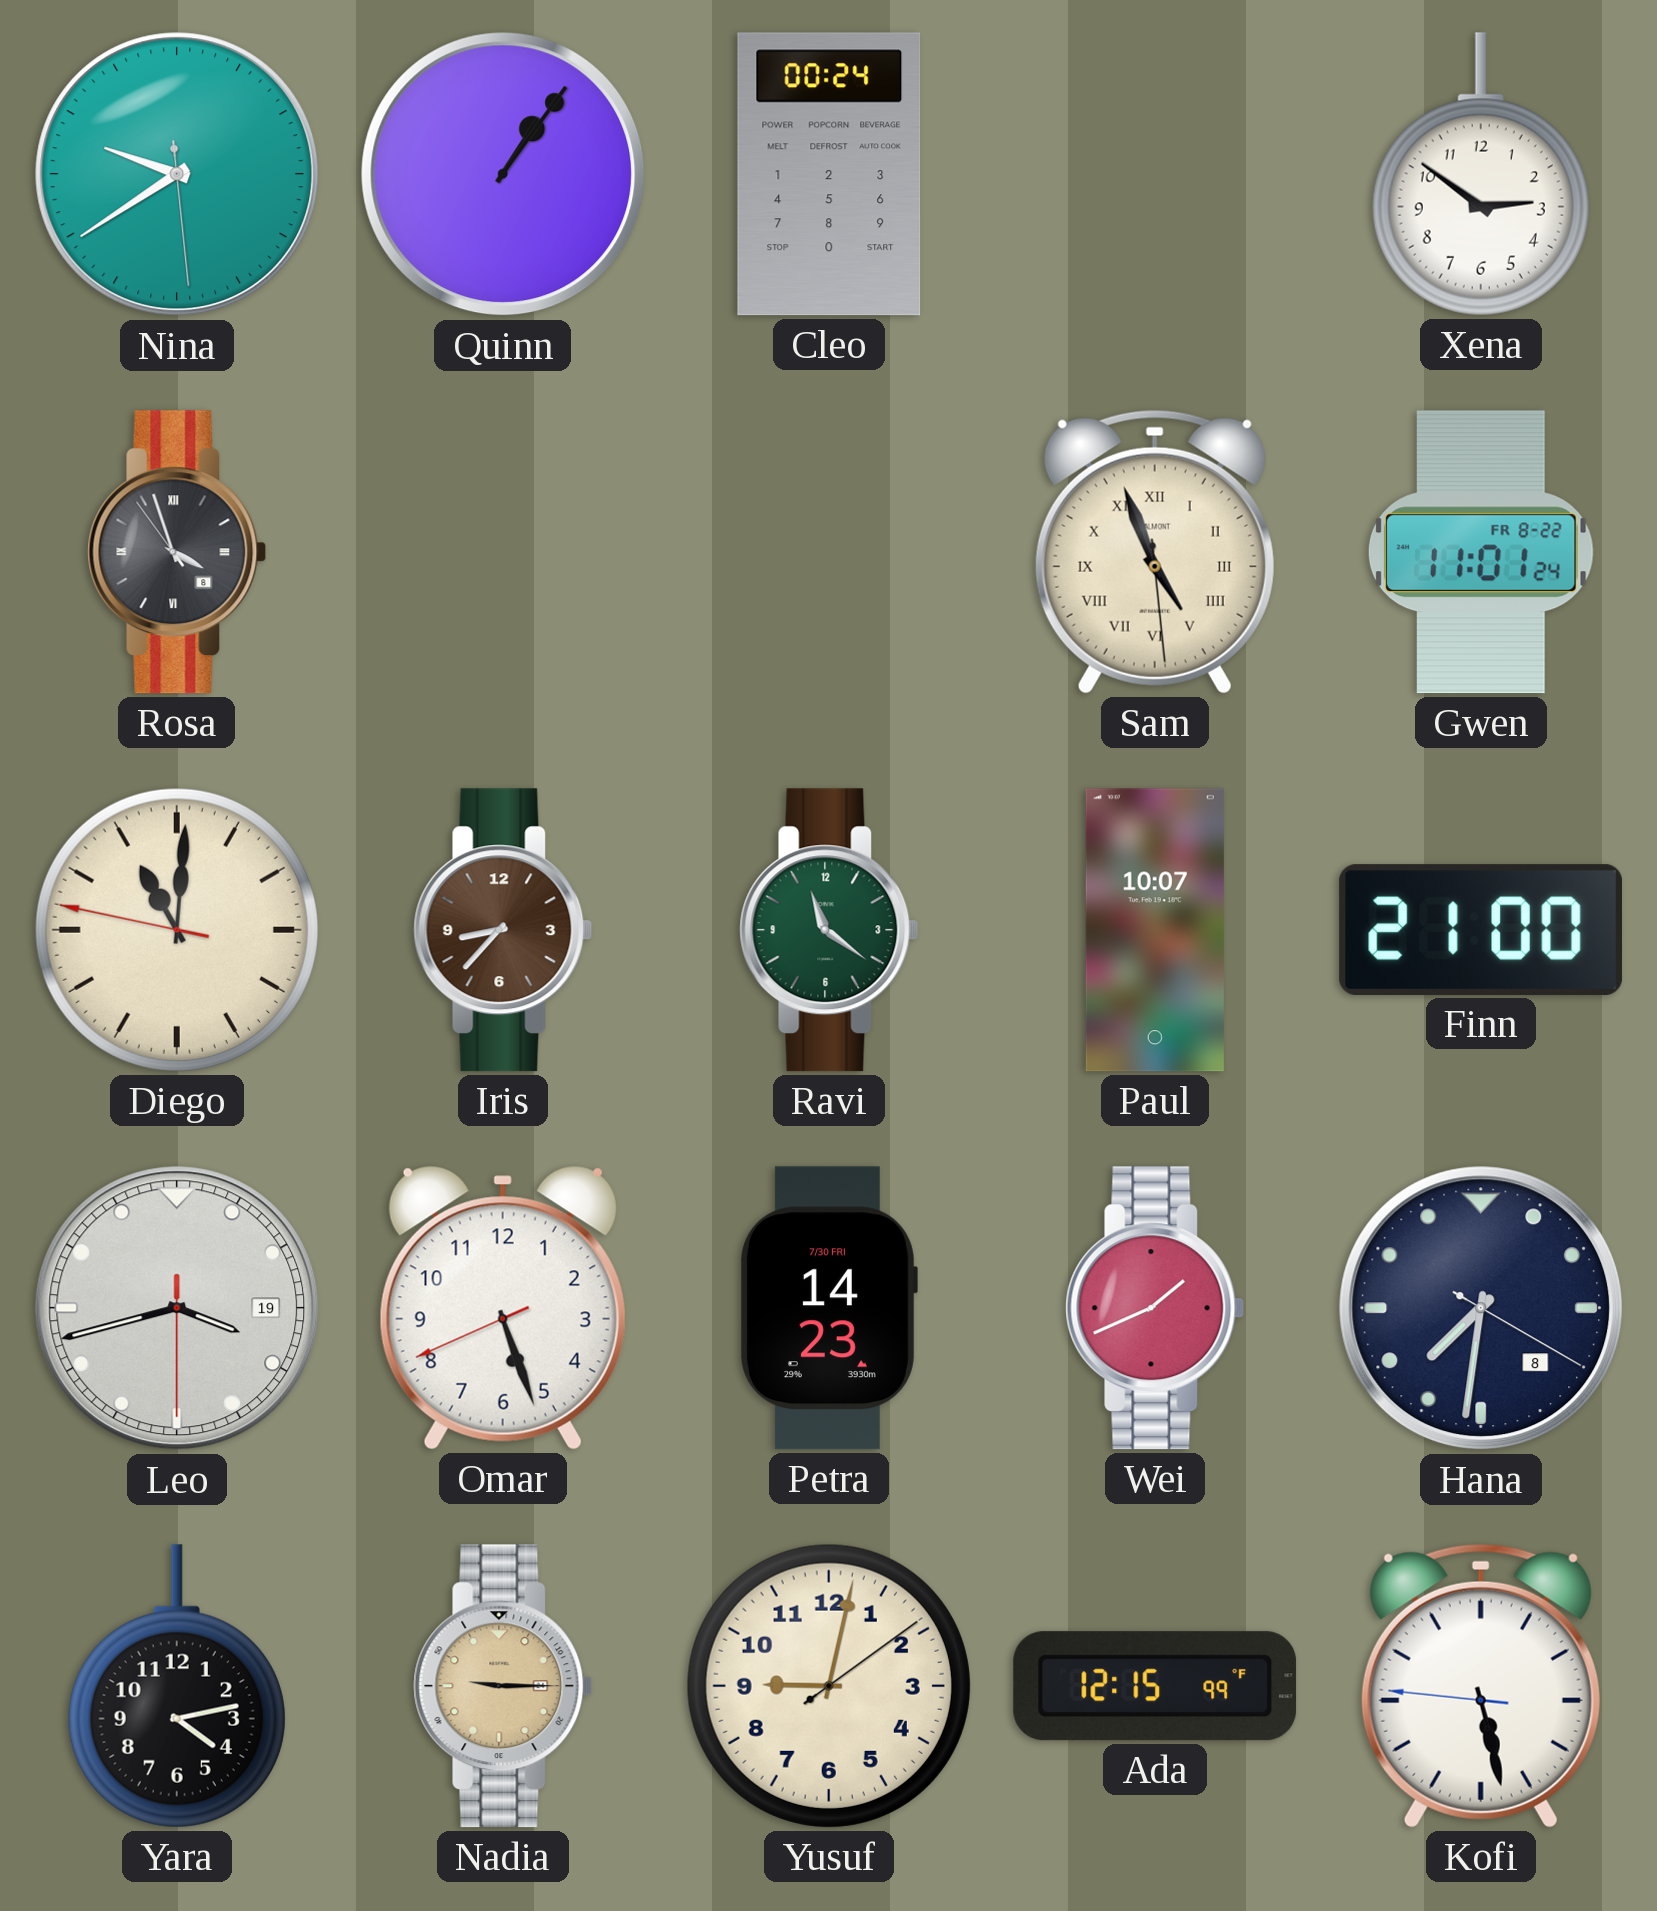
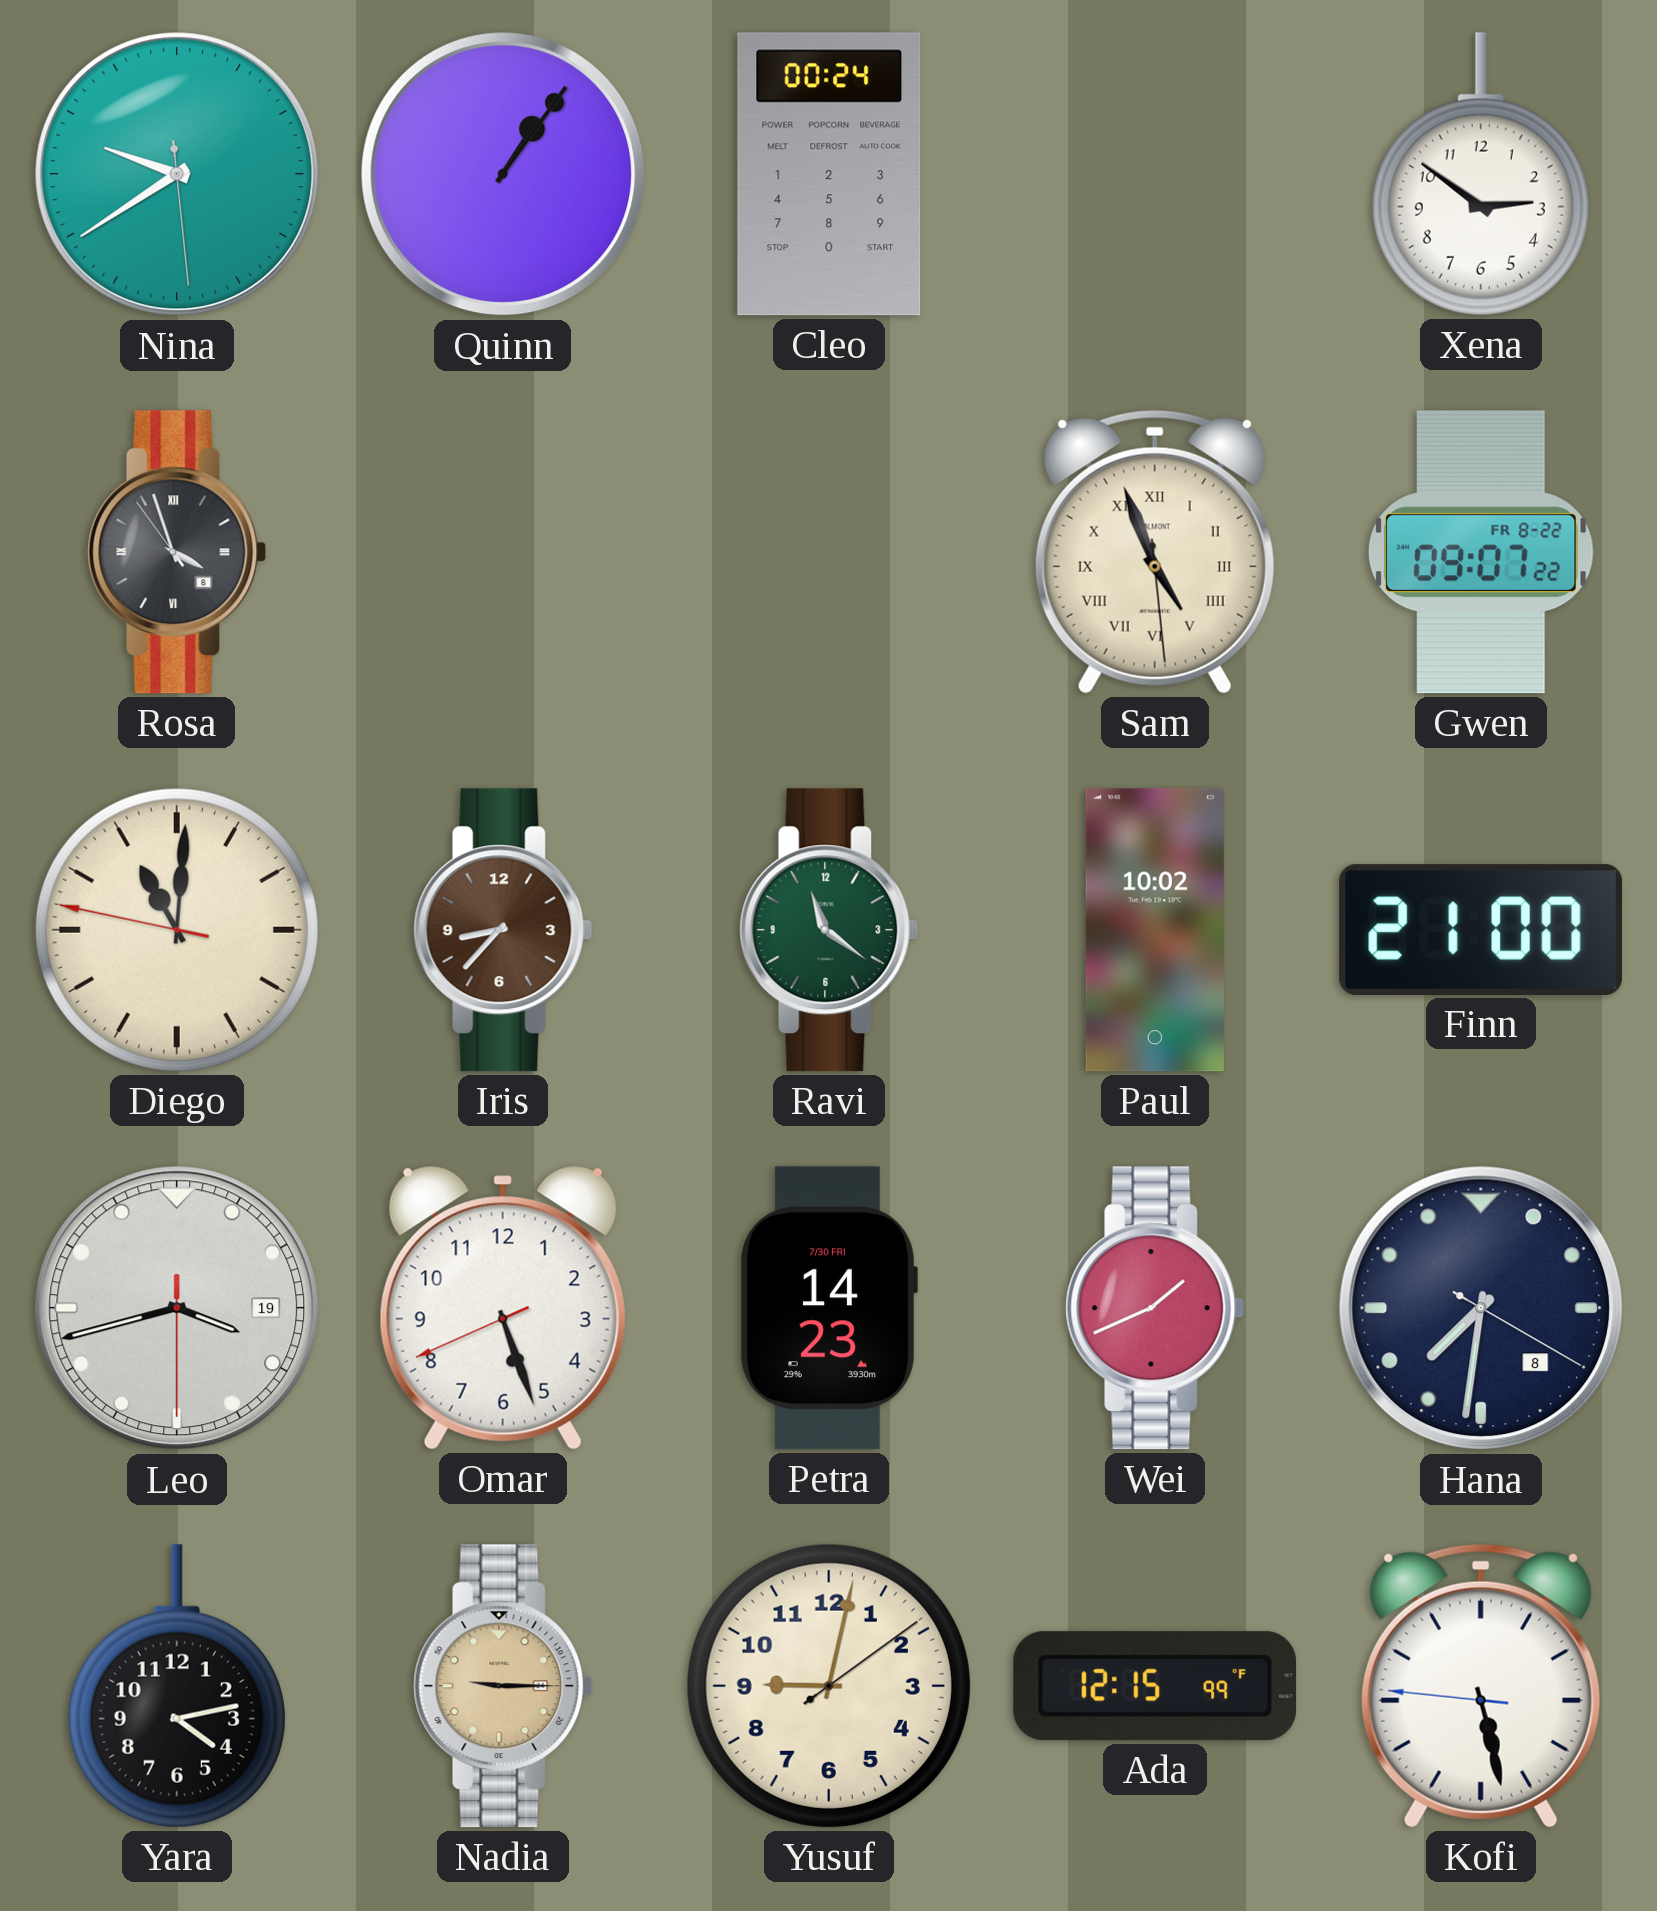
Gwen: 11:01 -> 09:07 (1481, 552)
Paul: 10:07 -> 10:02 (1155, 930)
